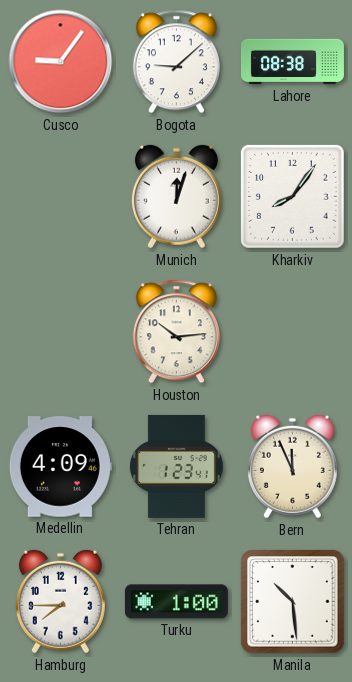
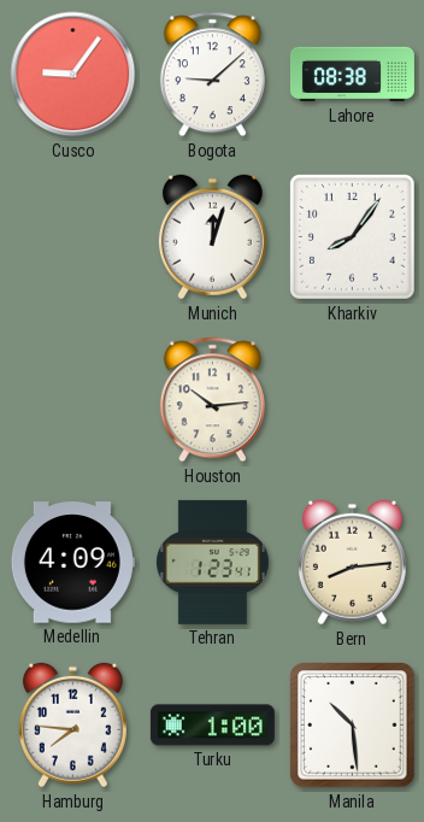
Bern: 11:56 -> 8:14 (352, 563)
Hamburg: 7:45 -> 7:46 (72, 726)
